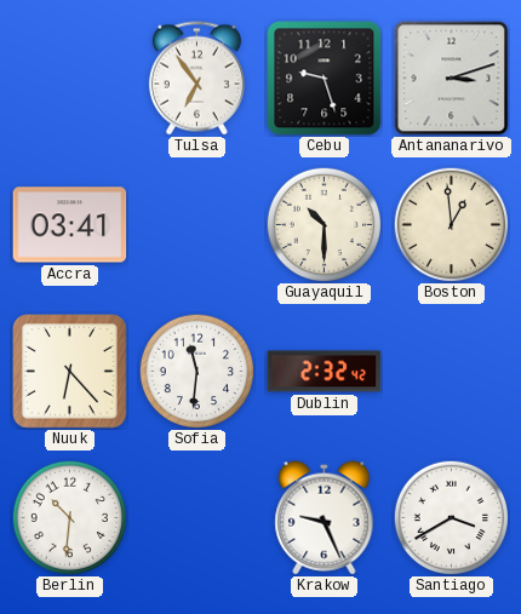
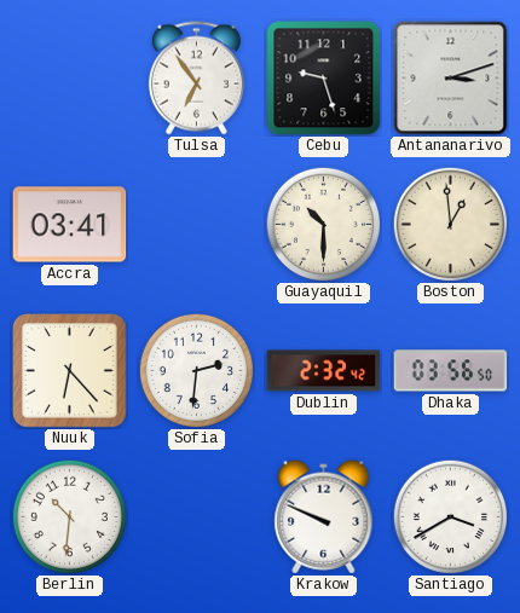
Sofia: 11:31 -> 2:31 (196, 370)
Dhaka: none -> 03:56 (451, 371)
Krakow: 9:26 -> 9:49 (324, 517)
